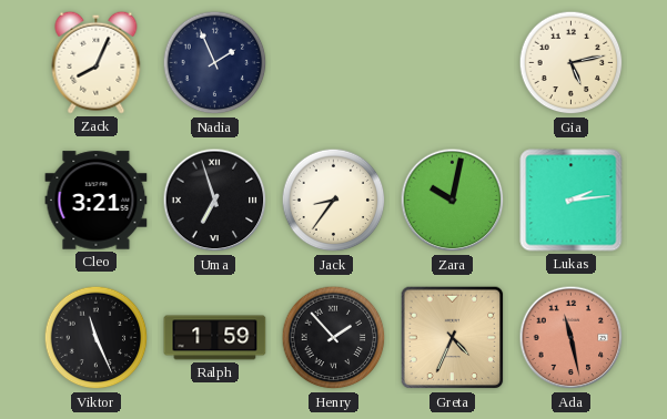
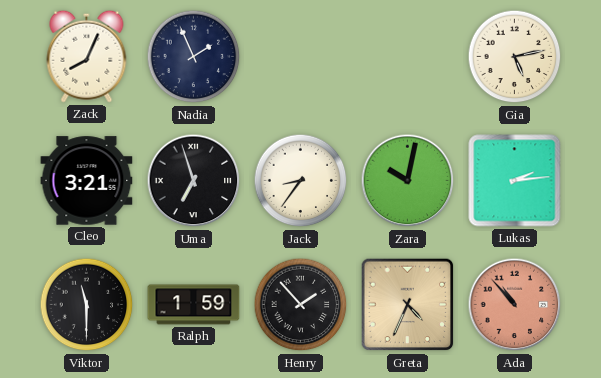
Viktor: 11:26 -> 11:30 (87, 305)
Ada: 11:28 -> 10:53 (515, 305)
